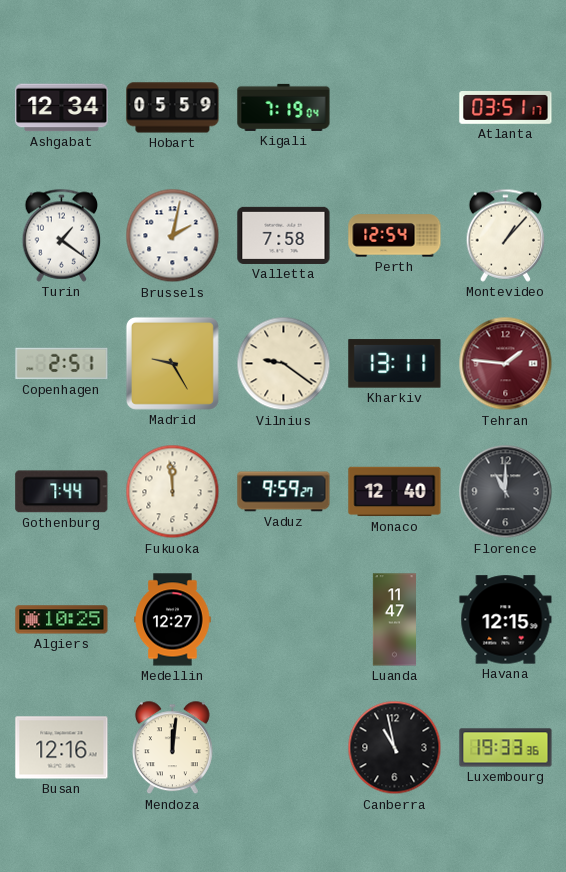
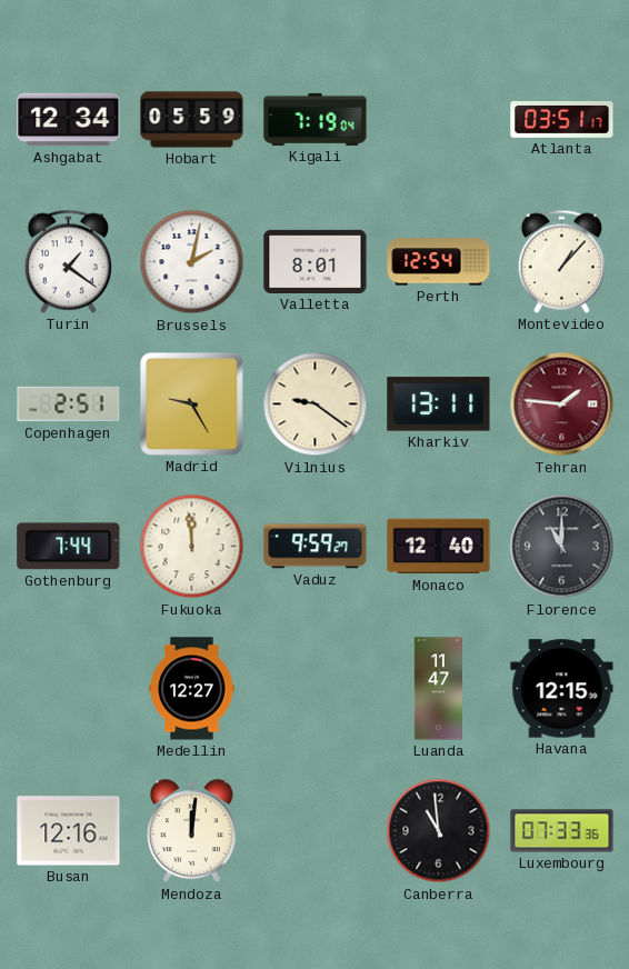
Valletta: 7:58 -> 8:01 (316, 261)
Algiers: 10:25 -> none (62, 620)
Canberra: 10:58 -> 10:59 (439, 831)
Luxembourg: 19:33 -> 07:33 (562, 831)
